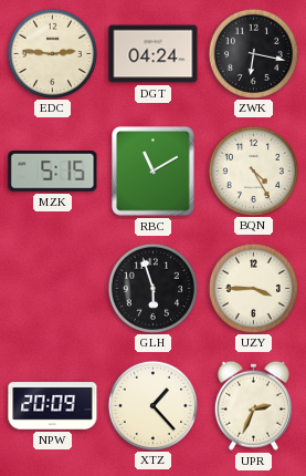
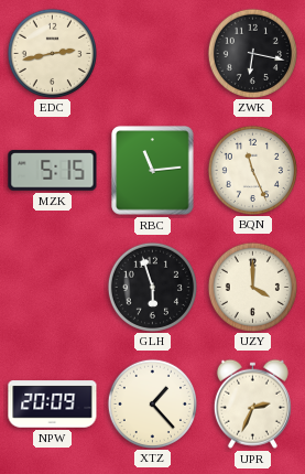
EDC: 2:46 -> 2:43 (52, 53)
DGT: 04:24 -> none (154, 54)
RBC: 11:10 -> 11:14 (153, 171)
BQN: 4:25 -> 11:26 (252, 170)
UZY: 3:45 -> 4:00 (252, 287)
